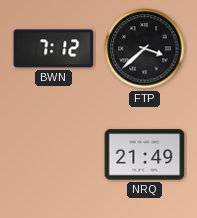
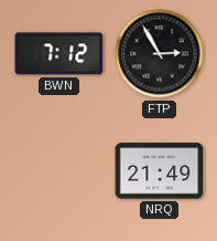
FTP: 3:38 -> 2:55 (160, 54)
